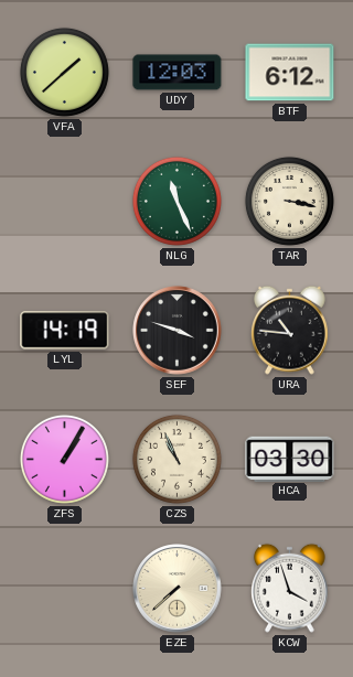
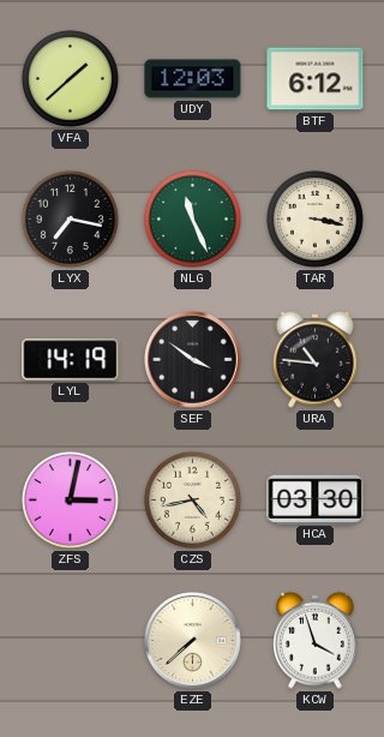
LYX: none -> 7:17 (70, 218)
SEF: 3:48 -> 3:51 (193, 360)
ZFS: 1:05 -> 3:02 (70, 499)
CZS: 10:56 -> 4:43 (192, 499)
